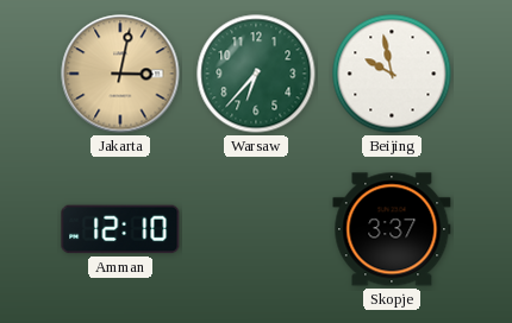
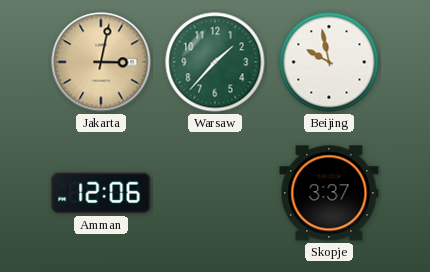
Warsaw: 6:37 -> 1:37 (215, 62)
Amman: 12:10 -> 12:06 (101, 193)
